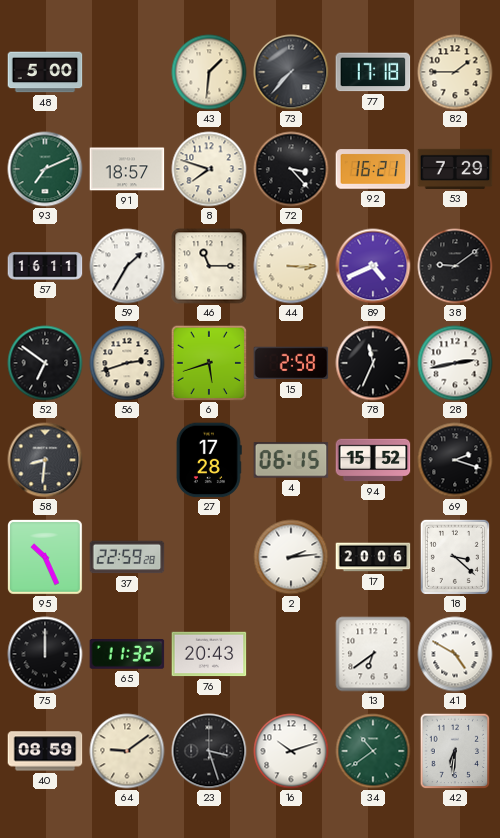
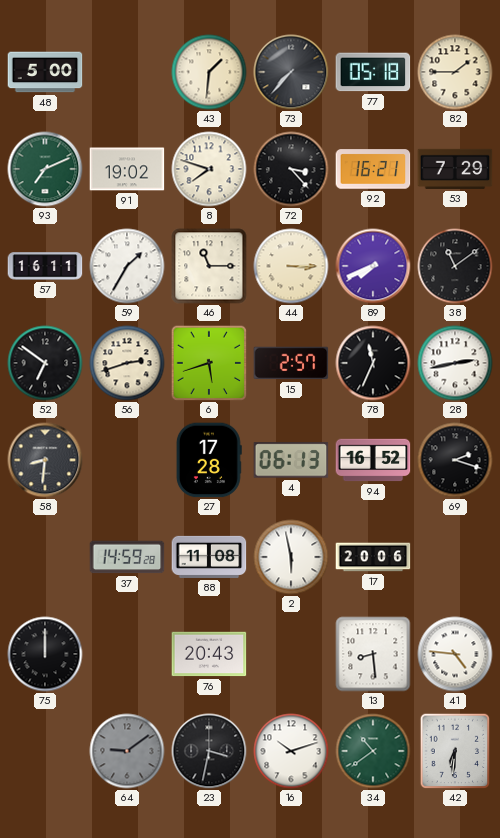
77: 17:18 -> 05:18 (373, 72)
91: 18:57 -> 19:02 (127, 169)
89: 4:41 -> 7:41 (373, 266)
38: 9:09 -> 11:09 (455, 266)
15: 2:58 -> 2:57 (291, 363)
4: 06:15 -> 06:13 (291, 460)
94: 15:52 -> 16:52 (373, 460)
95: 10:26 -> none (46, 558)
37: 22:59 -> 14:59 (127, 557)
88: none -> 11:08 (209, 557)
2: 2:14 -> 5:58 (291, 557)
18: 3:22 -> none (455, 557)
65: 11:32 -> none (127, 654)
13: 6:39 -> 8:29 (373, 654)
41: 4:50 -> 4:46 (455, 654)
40: 08:59 -> none (45, 751)
64 dial: cream -> grey (127, 751)
23: 3:27 -> 3:32 (209, 751)
